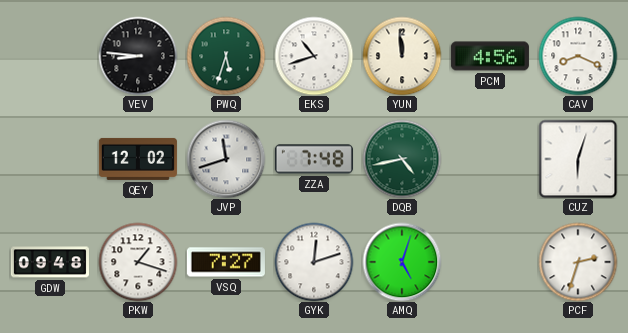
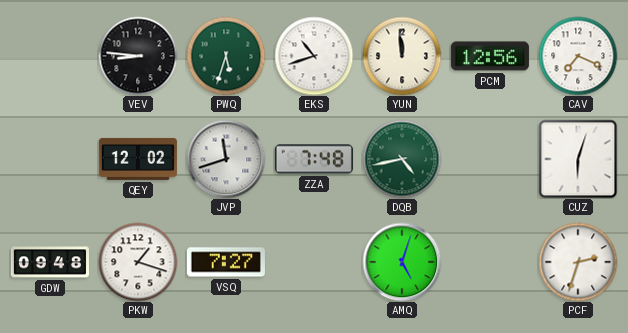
PCM: 4:56 -> 12:56 (490, 56)
CAV: 8:19 -> 7:19 (578, 56)
GYK: 12:12 -> none (314, 262)
